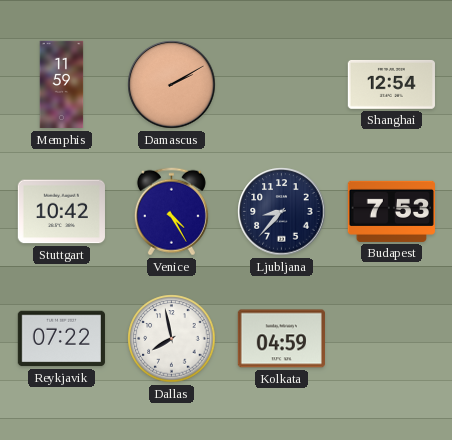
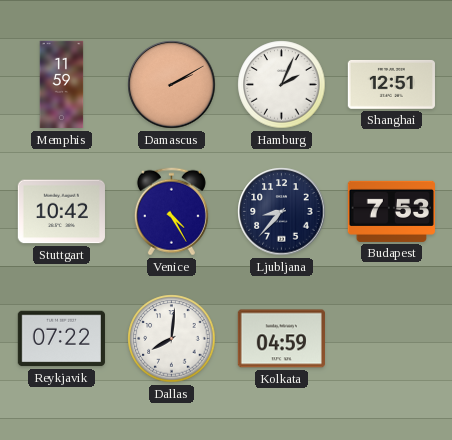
Hamburg: none -> 2:04 (282, 85)
Shanghai: 12:54 -> 12:51 (391, 85)
Dallas: 7:58 -> 8:01 (172, 339)
